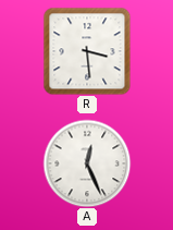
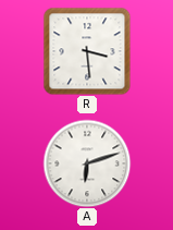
A: 12:26 -> 6:12 (87, 164)
